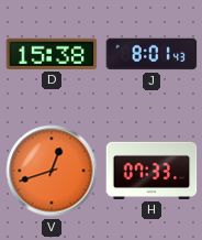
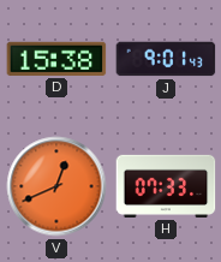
J: 8:01 -> 9:01 (166, 59)
V: 12:42 -> 12:41 (56, 186)
